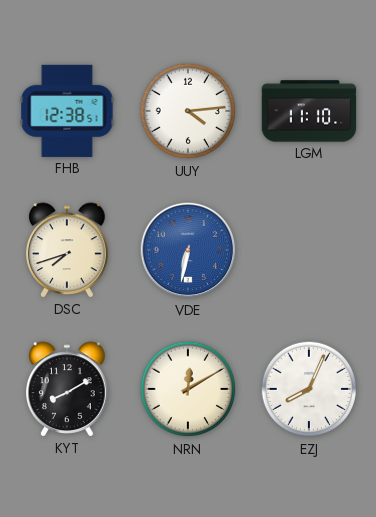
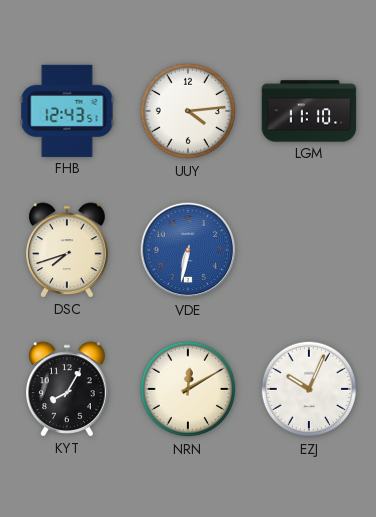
FHB: 12:38 -> 12:43 (67, 111)
KYT: 8:10 -> 8:05 (67, 389)
EZJ: 8:04 -> 10:04 (309, 389)
